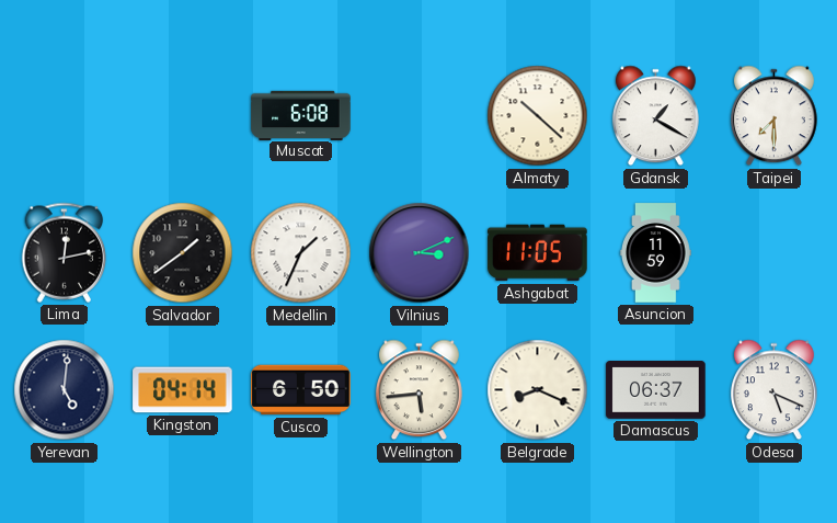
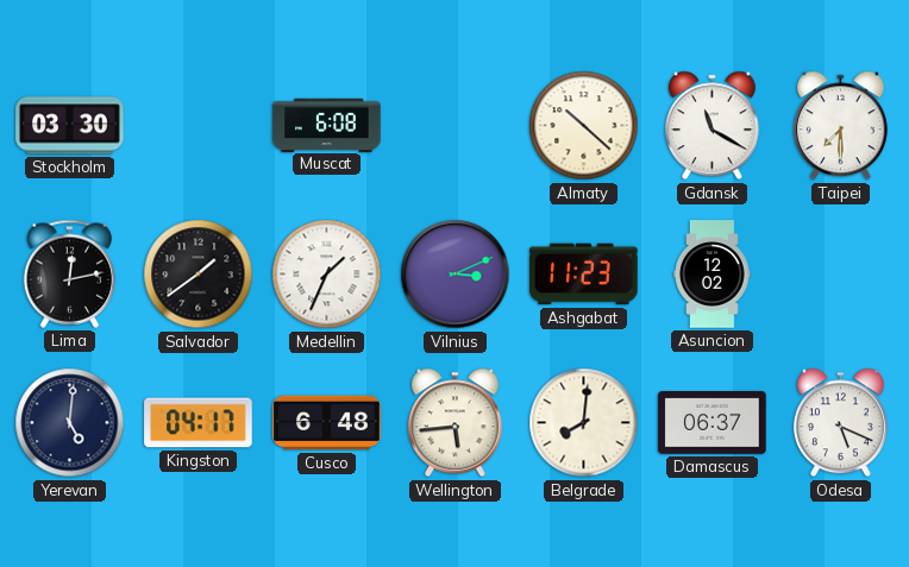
Stockholm: none -> 03:30 (70, 126)
Gdansk: 1:20 -> 11:20 (711, 126)
Ashgabat: 11:05 -> 11:23 (584, 275)
Asuncion: 11:59 -> 12:02 (713, 275)
Kingston: 04:14 -> 04:17 (199, 423)
Cusco: 6:50 -> 6:48 (327, 423)
Belgrade: 8:19 -> 8:01 (584, 423)
